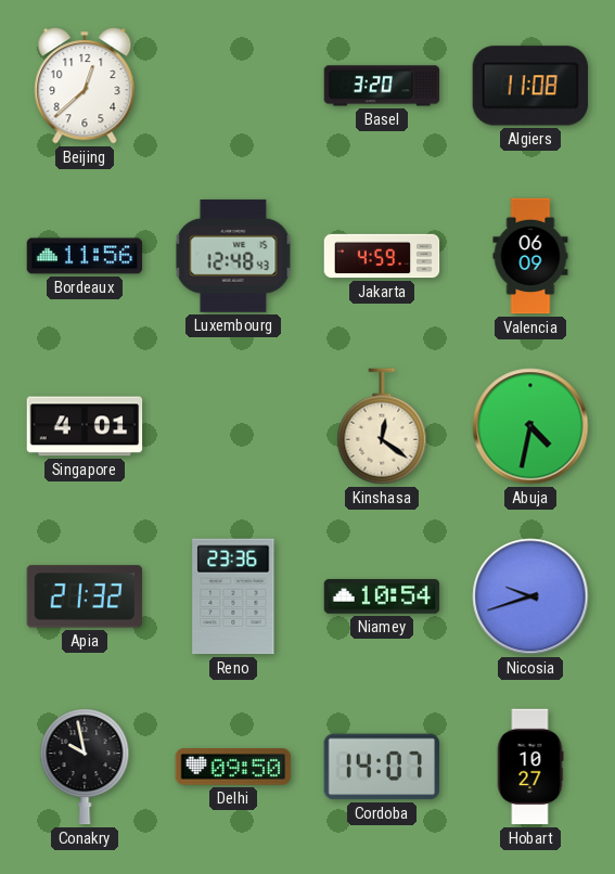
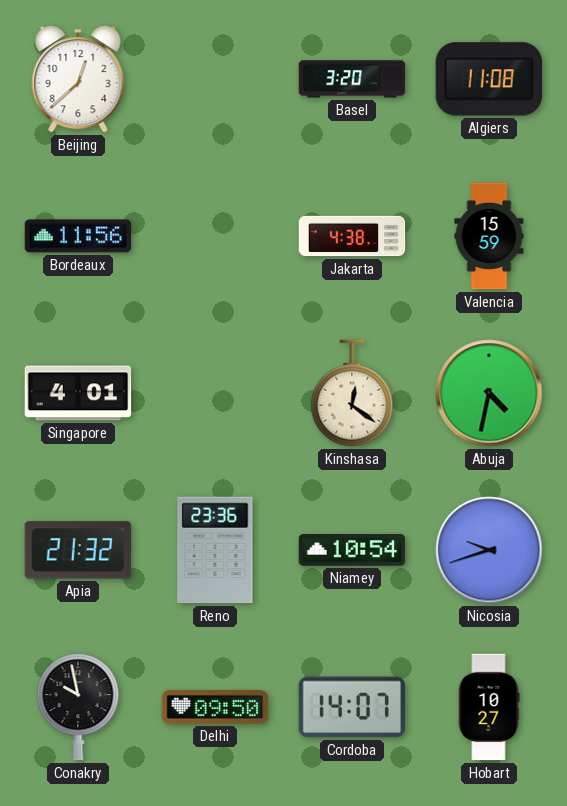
Luxembourg: 12:48 -> none (233, 256)
Jakarta: 4:59 -> 4:38 (352, 236)
Valencia: 06:09 -> 15:59 (489, 236)
